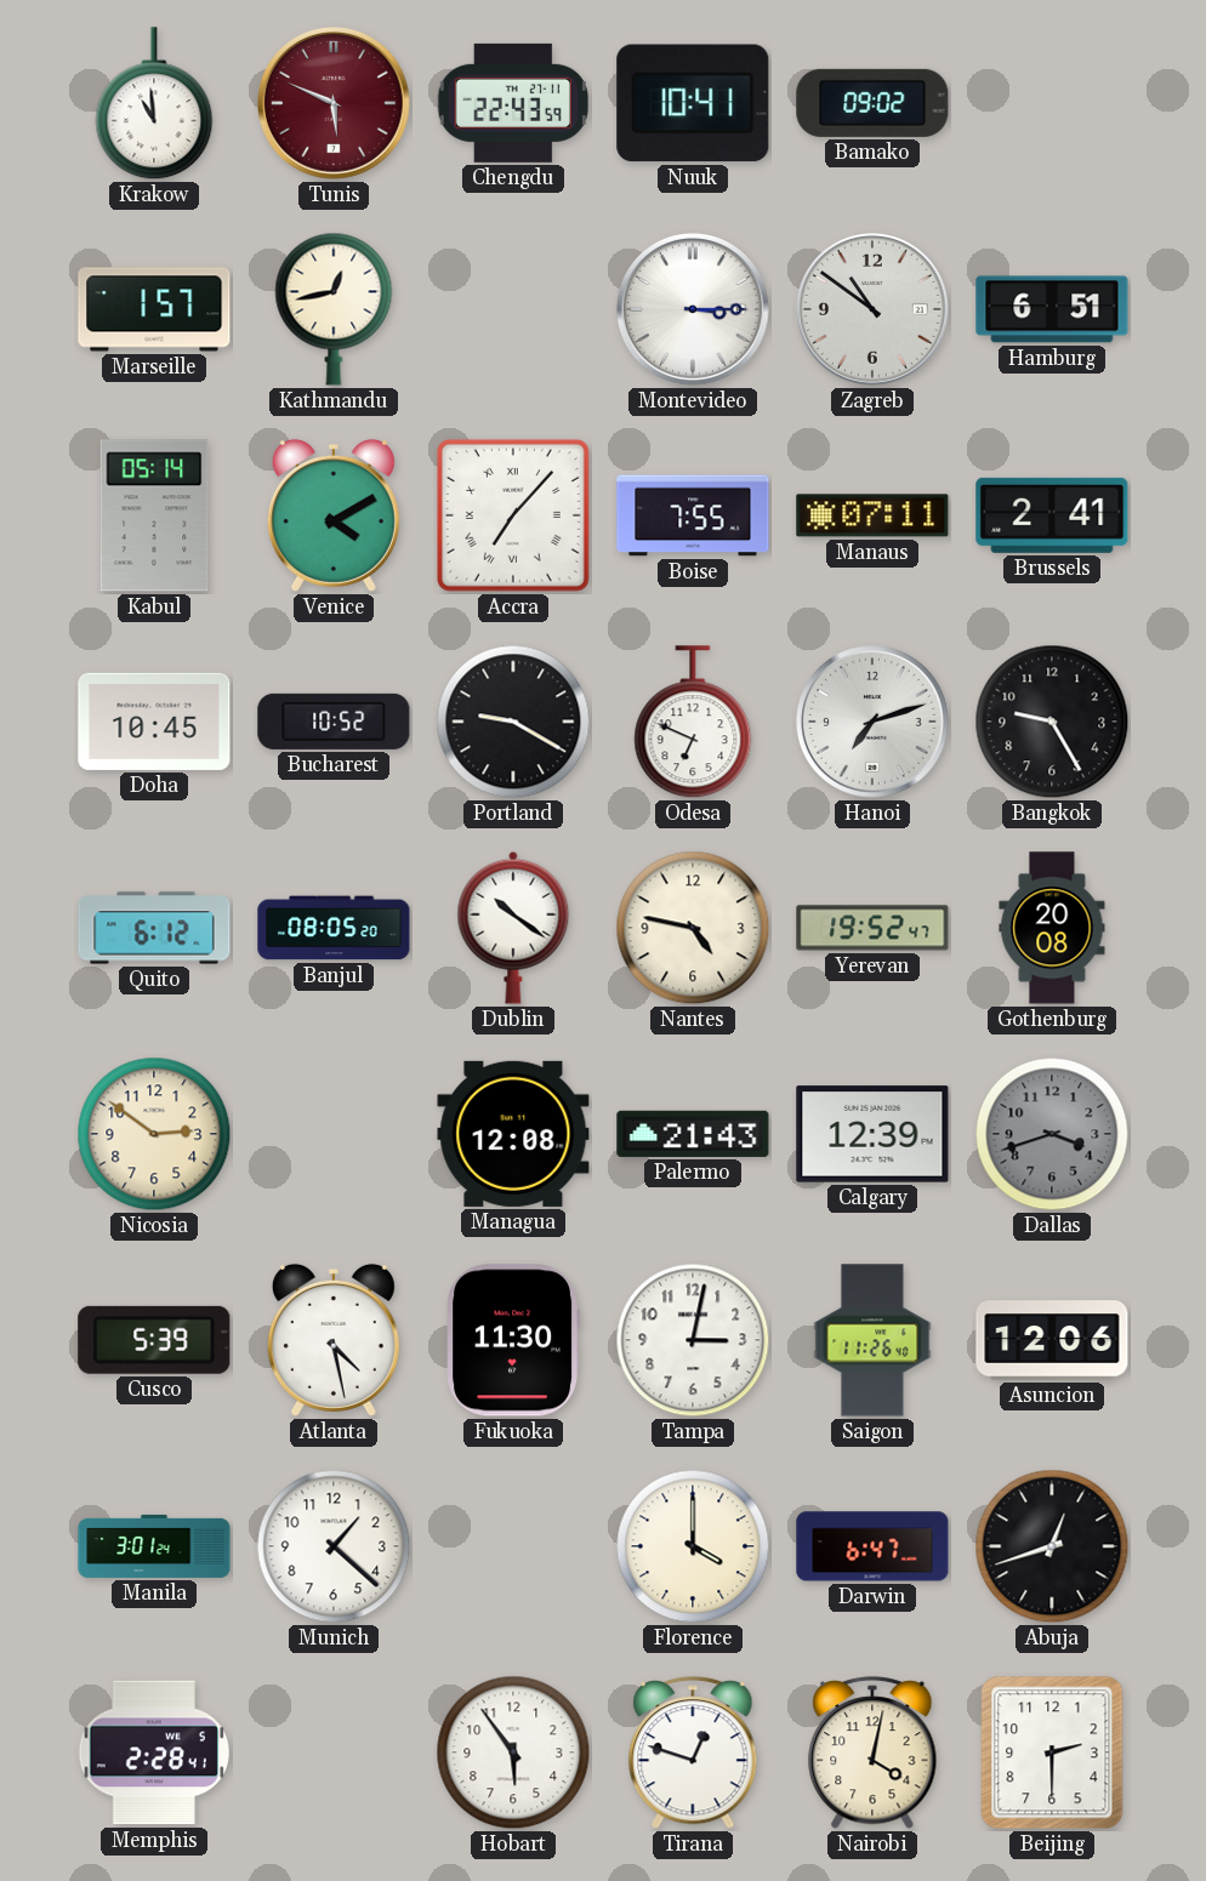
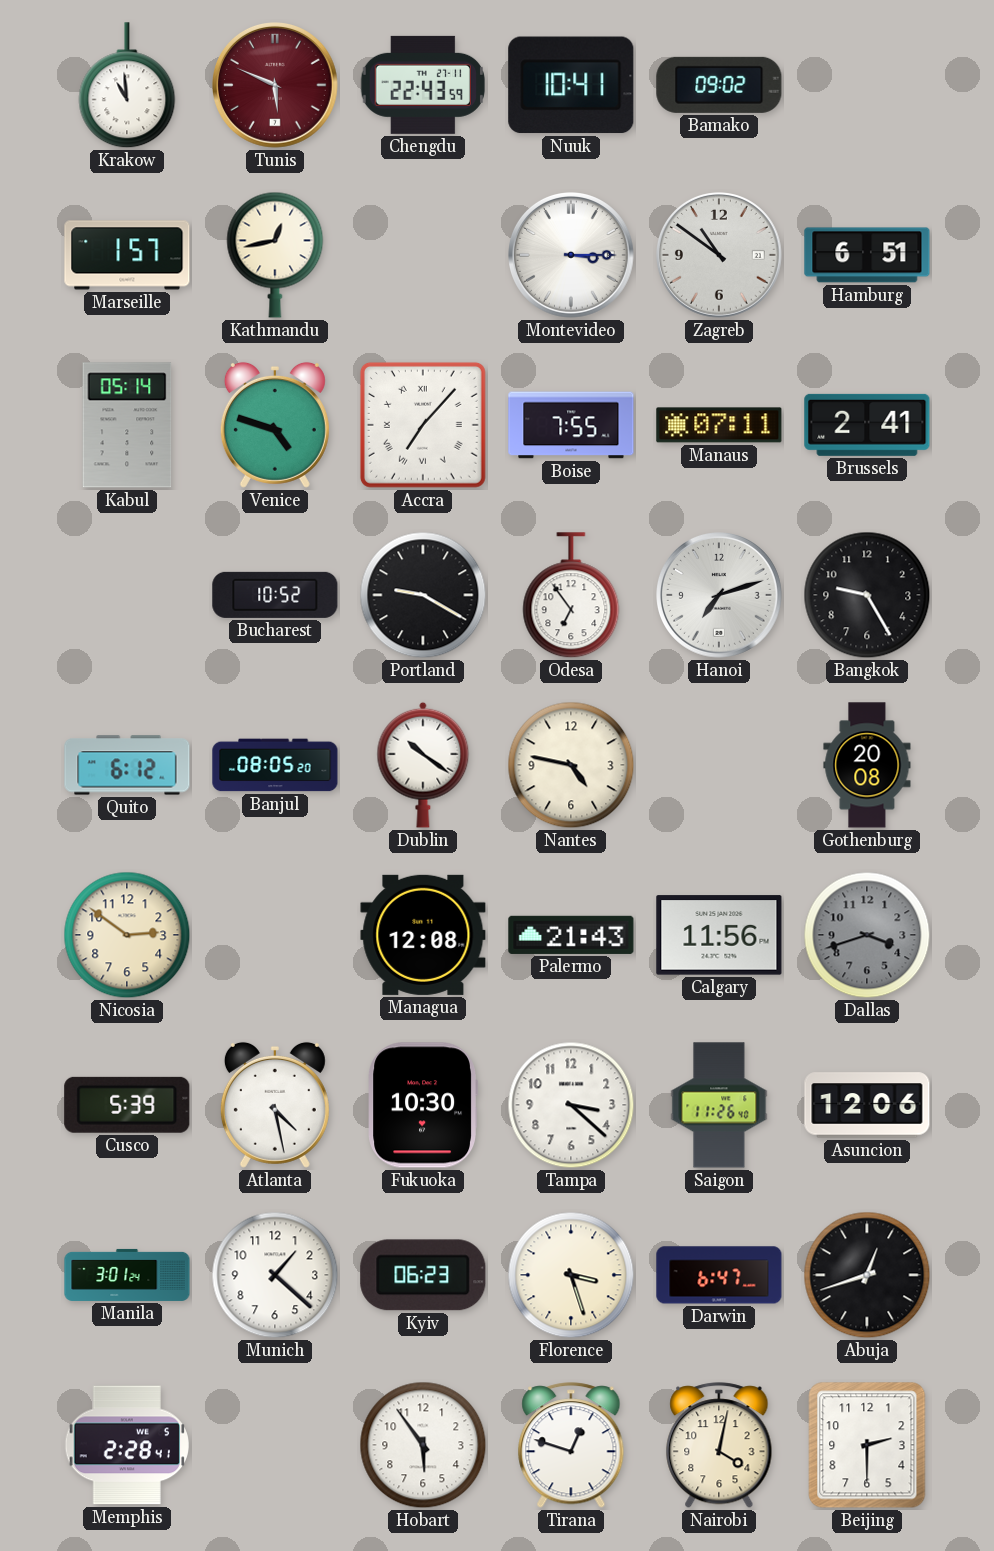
Venice: 4:10 -> 4:48 (275, 425)
Doha: 10:45 -> none (154, 722)
Odesa: 6:49 -> 6:54 (571, 596)
Yerevan: 19:52 -> none (872, 928)
Calgary: 12:39 -> 11:56 (719, 935)
Fukuoka: 11:30 -> 10:30 (422, 1105)
Tampa: 3:02 -> 3:22 (571, 1105)
Kyiv: none -> 06:23 (423, 1275)
Florence: 4:00 -> 3:27 (571, 1275)
